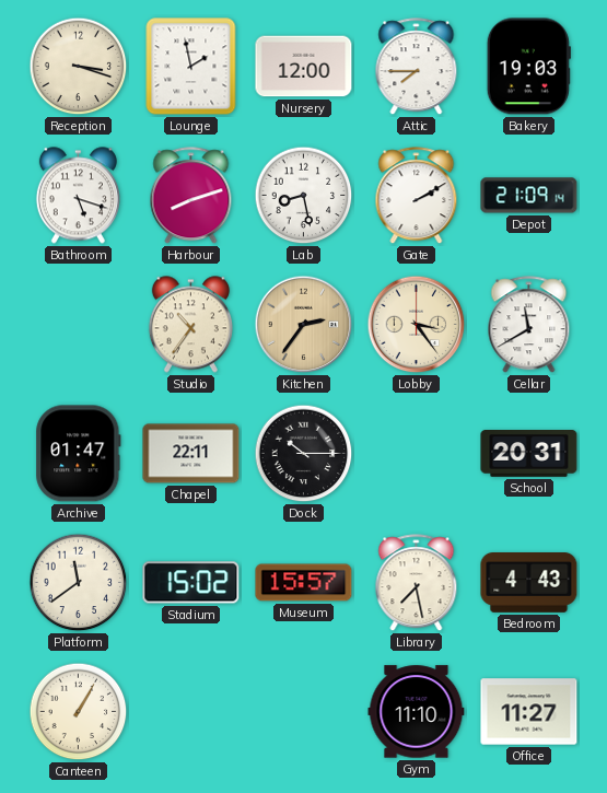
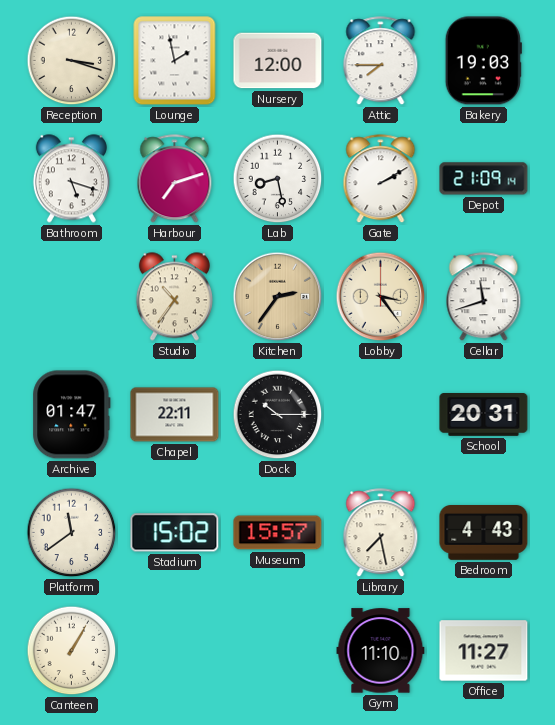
Harbour: 8:12 -> 7:12 (175, 179)
Cellar: 11:40 -> 11:42 (484, 297)
